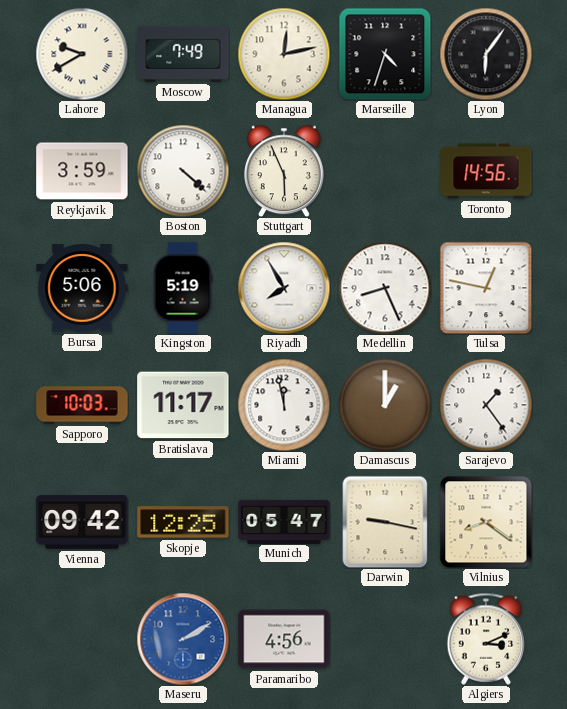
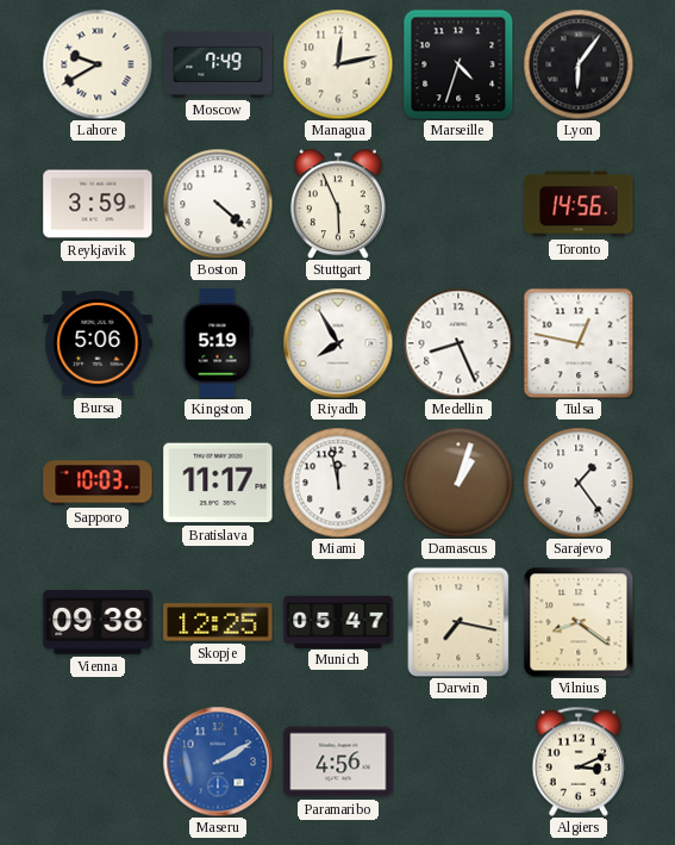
Damascus: 1:00 -> 1:03 (458, 483)
Vienna: 09:42 -> 09:38 (98, 623)
Darwin: 9:17 -> 7:17 (458, 622)
